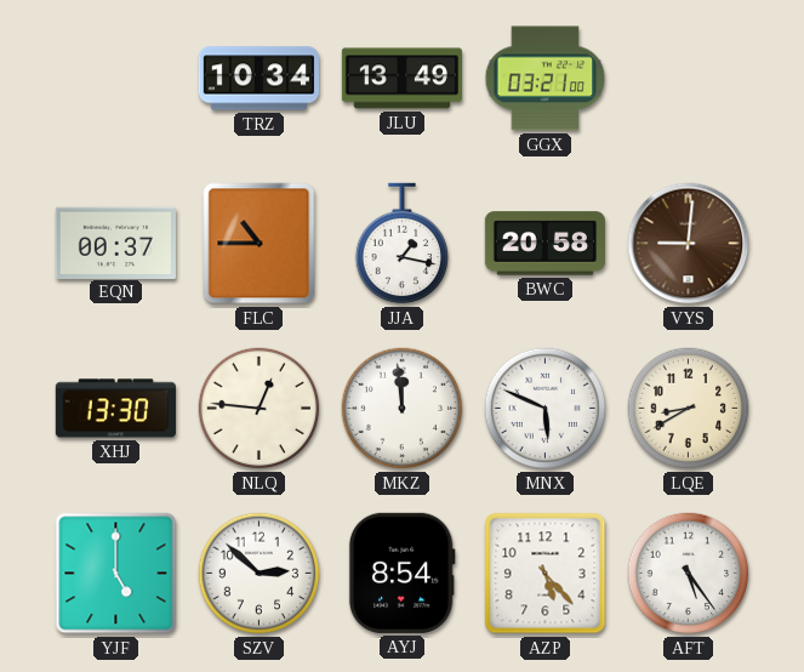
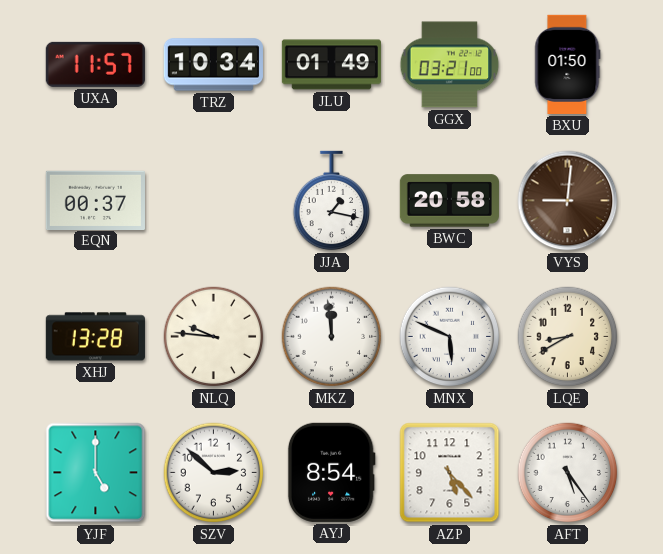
UXA: none -> 11:57 (95, 64)
JLU: 13:49 -> 01:49 (331, 65)
BXU: none -> 01:50 (568, 64)
FLC: 10:45 -> none (260, 244)
XHJ: 13:30 -> 13:28 (95, 337)
NLQ: 12:46 -> 9:46 (214, 337)
